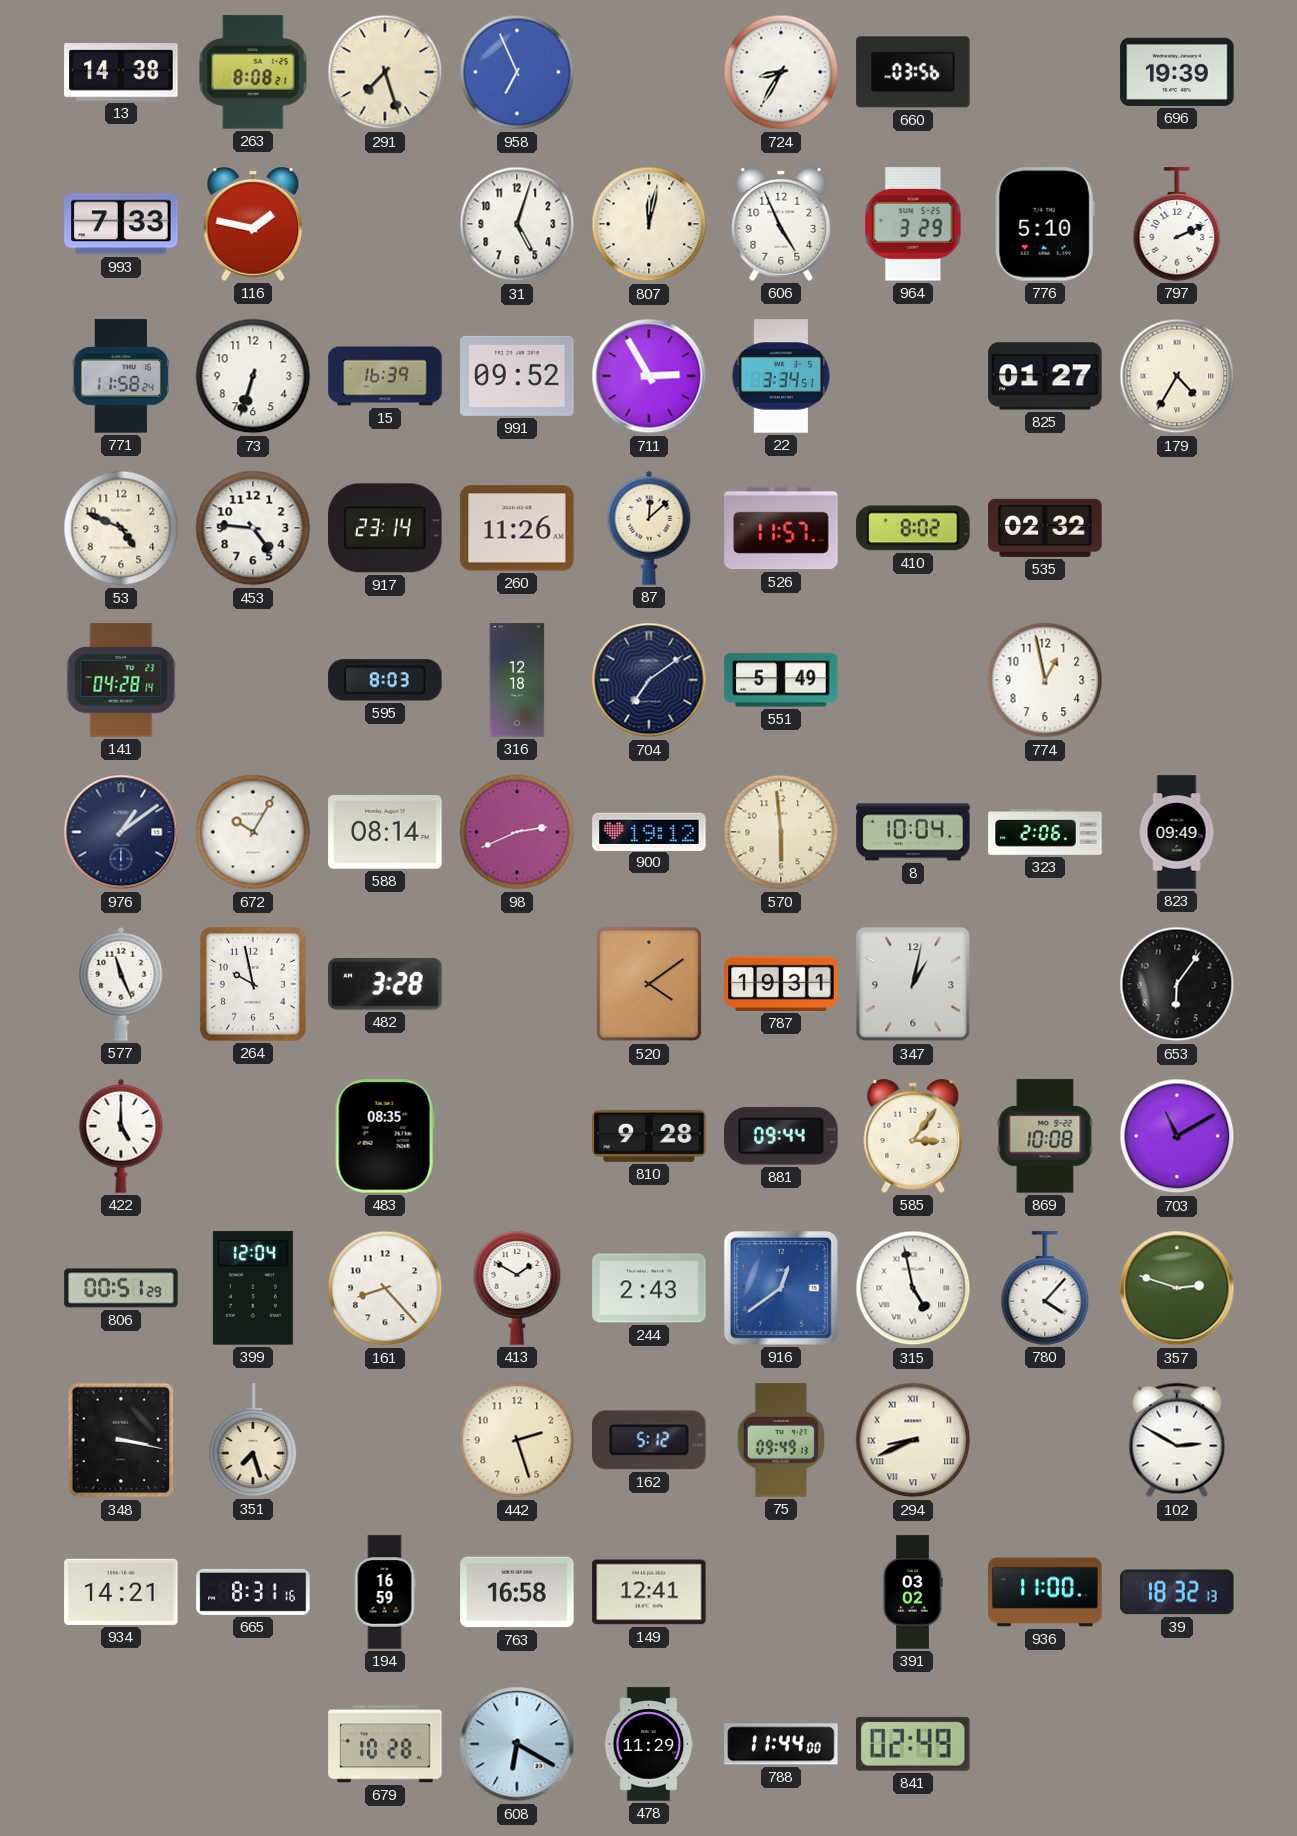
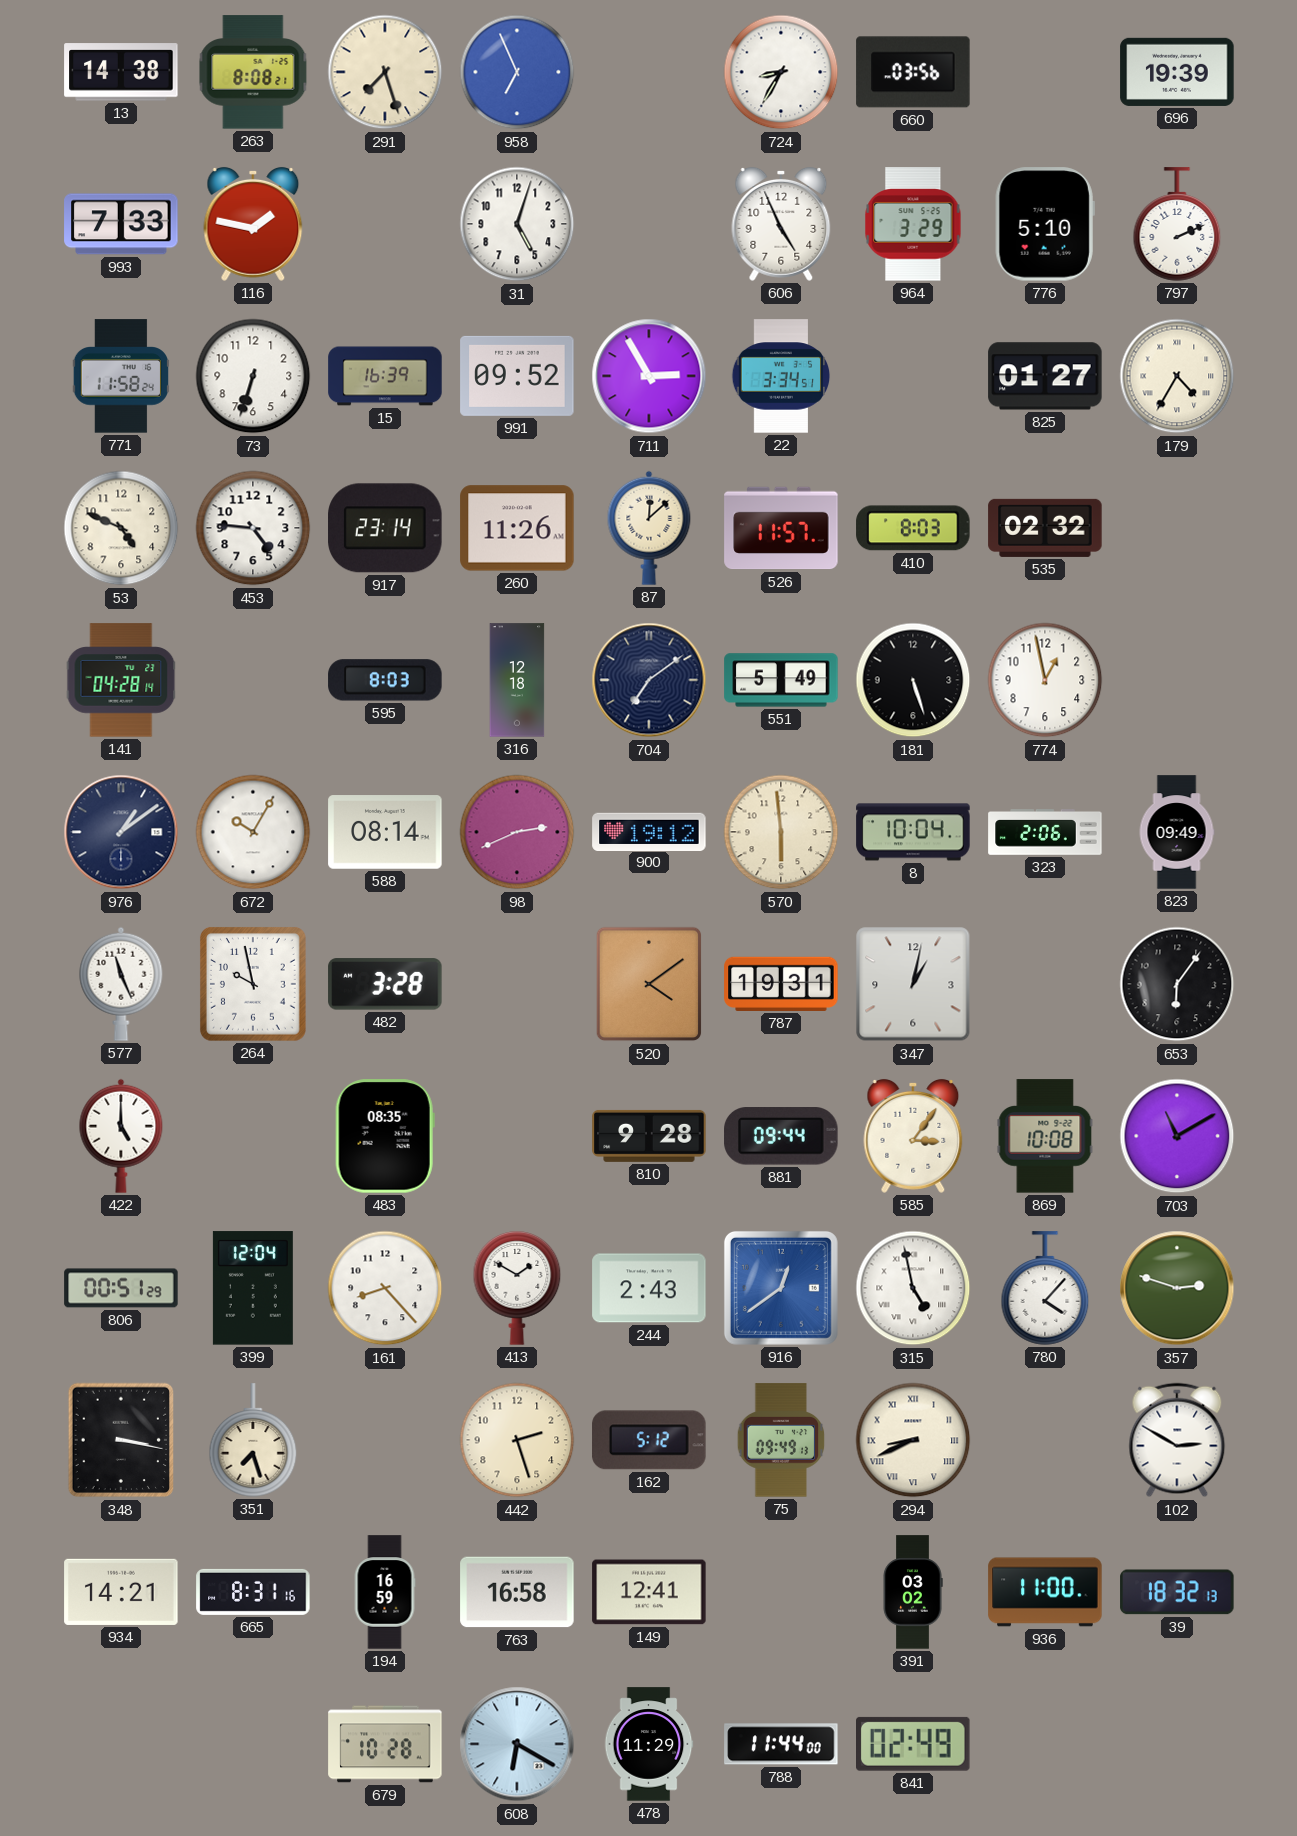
807: 12:02 -> none (649, 224)
410: 8:02 -> 8:03 (913, 528)
181: none -> 5:27 (913, 680)
